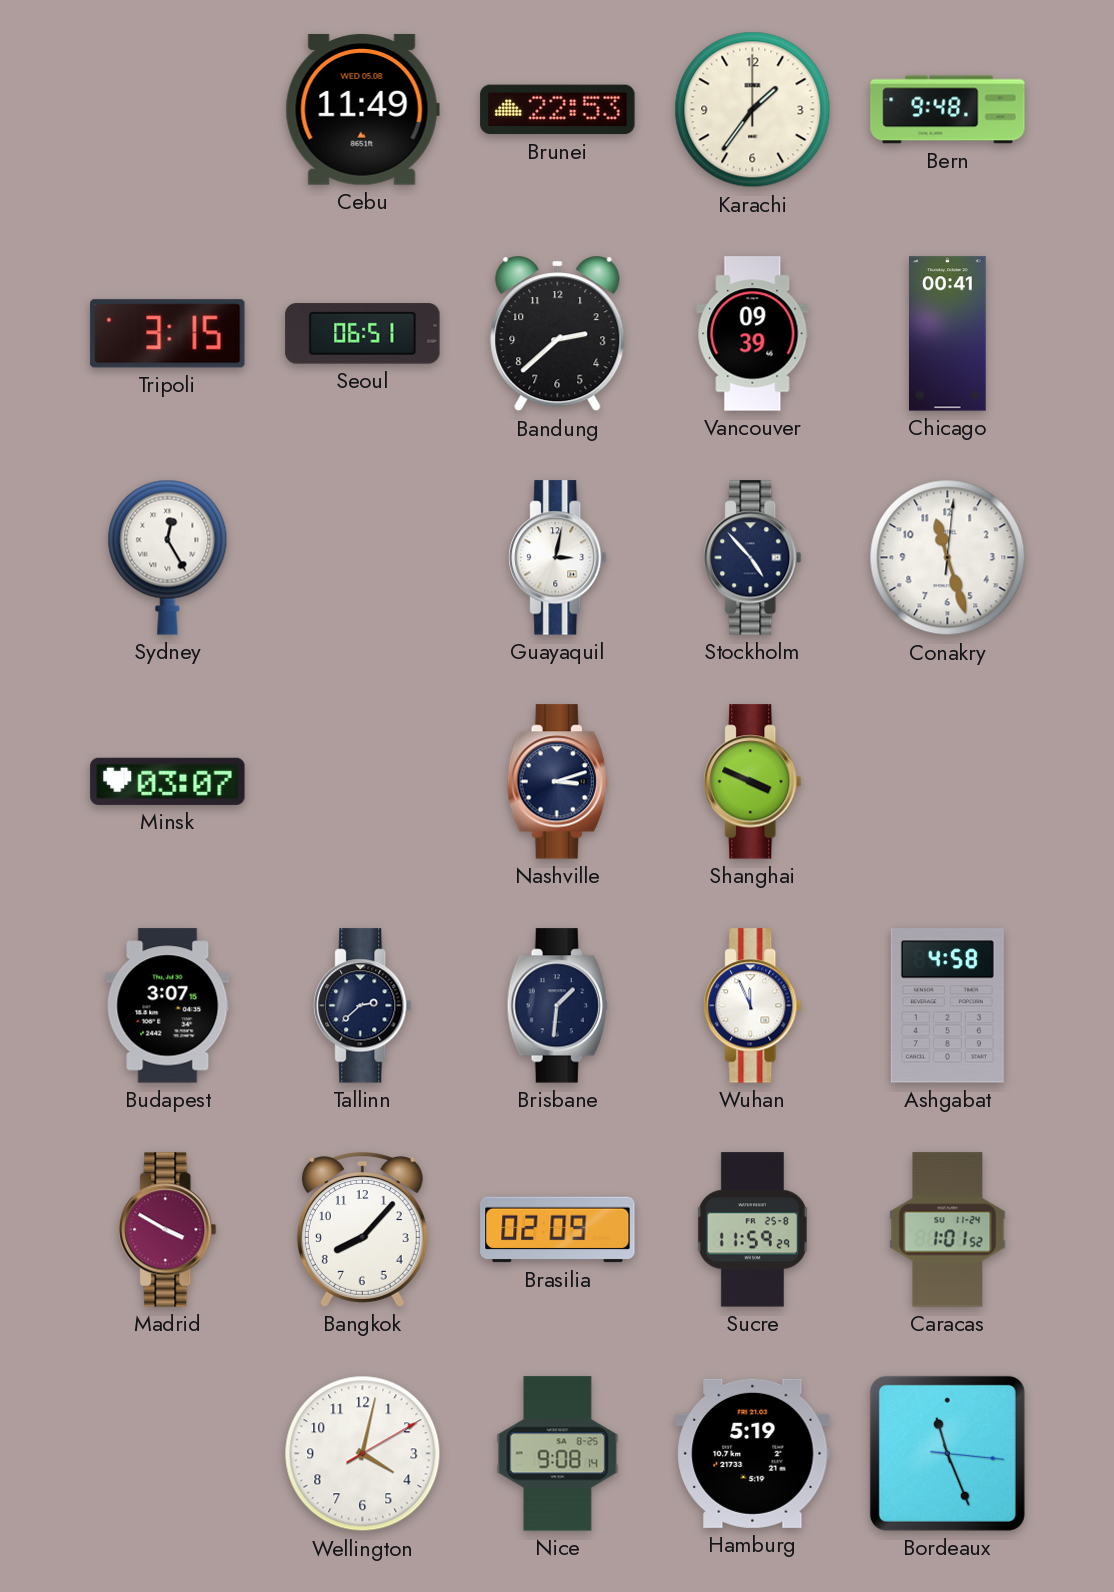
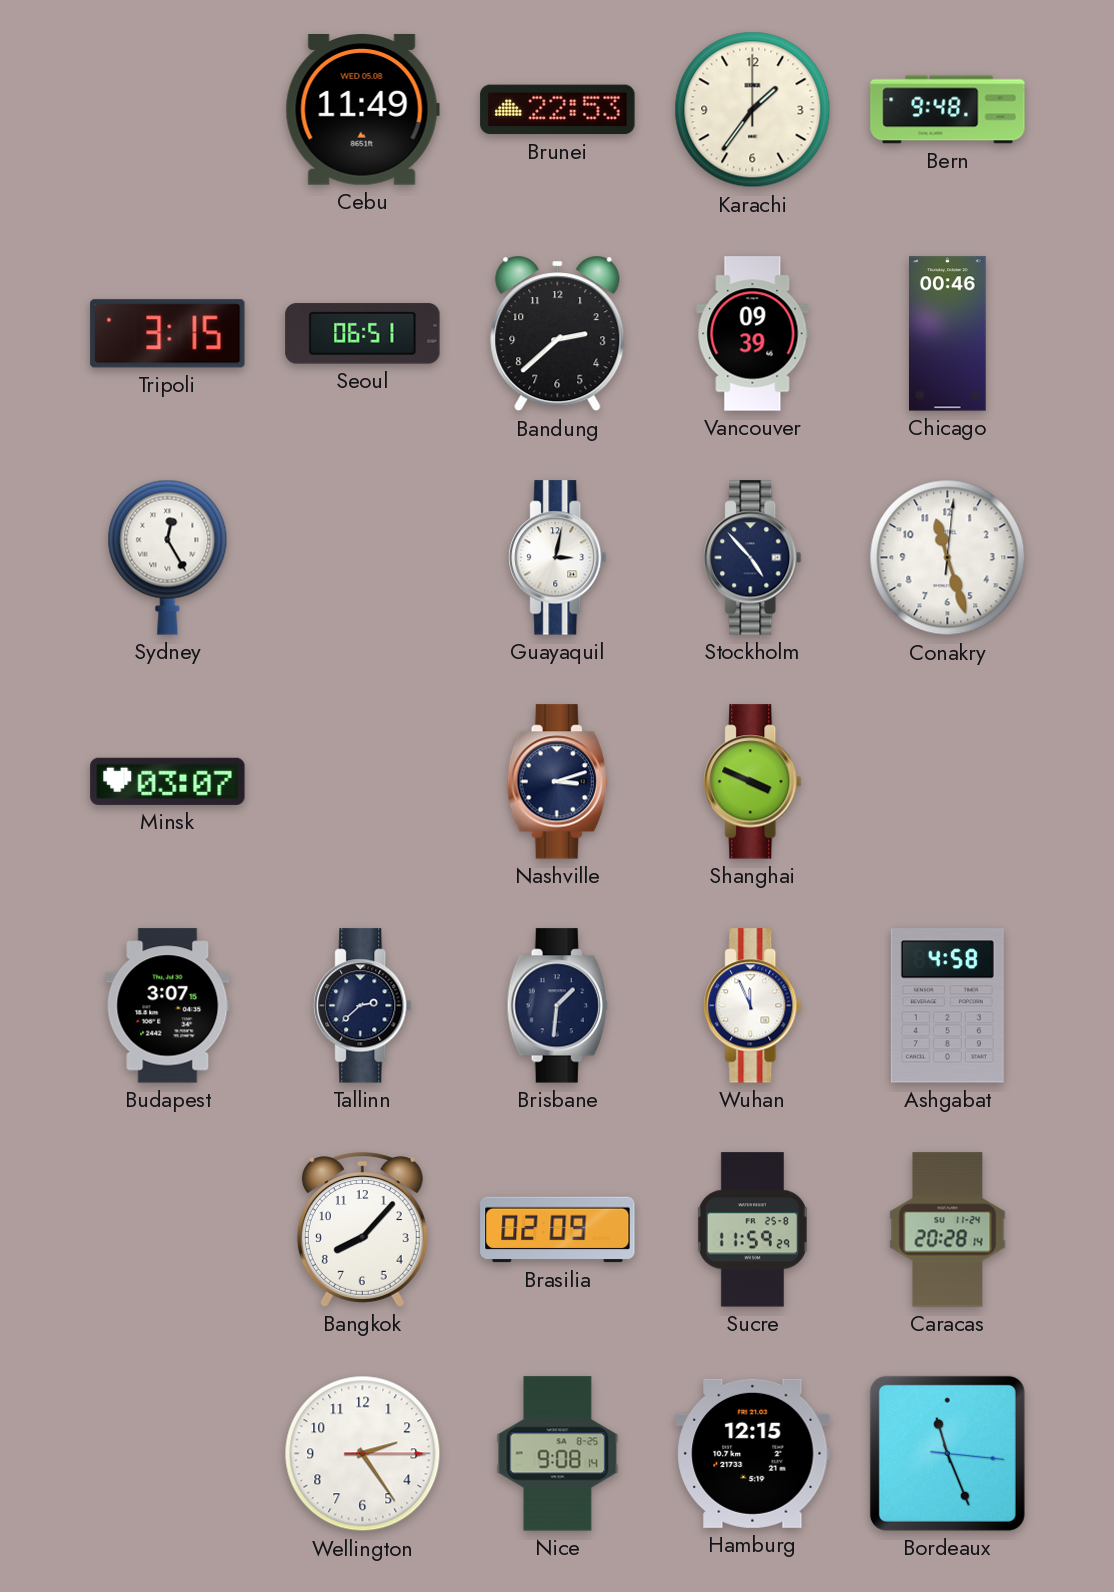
Chicago: 00:41 -> 00:46 (948, 334)
Madrid: 3:50 -> none (168, 1230)
Caracas: 1:01 -> 20:28 (948, 1230)
Wellington: 4:02 -> 2:24 (363, 1454)
Hamburg: 5:19 -> 12:15 (753, 1453)
